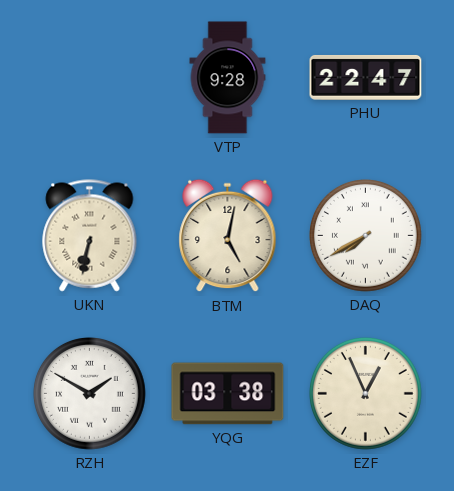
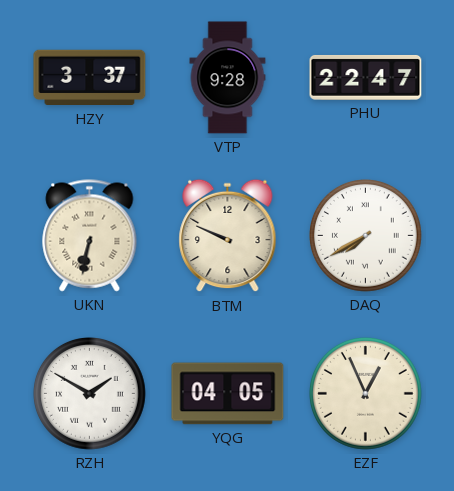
HZY: none -> 3:37 (90, 78)
BTM: 5:02 -> 9:49 (228, 236)
YQG: 03:38 -> 04:05 (228, 394)
